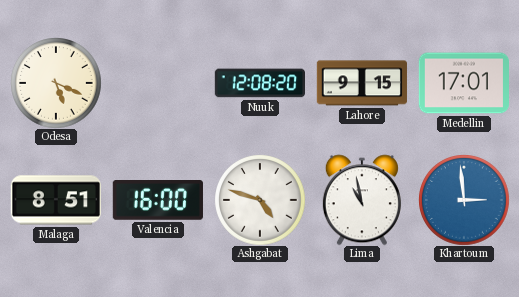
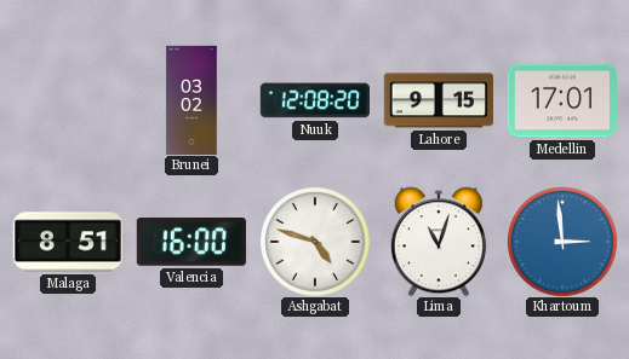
Odesa: 5:19 -> none (56, 83)
Brunei: none -> 03:02 (191, 100)
Lima: 10:58 -> 11:03 (439, 242)
